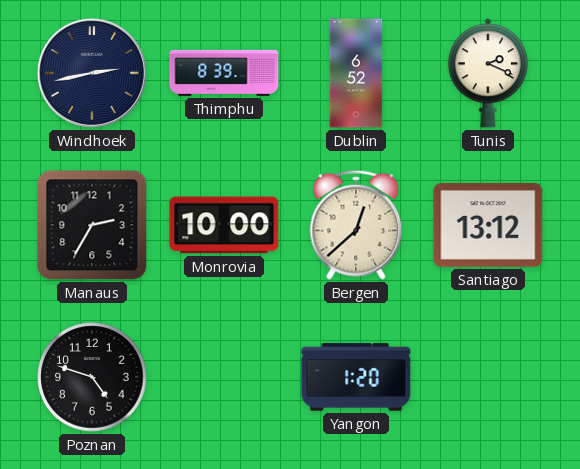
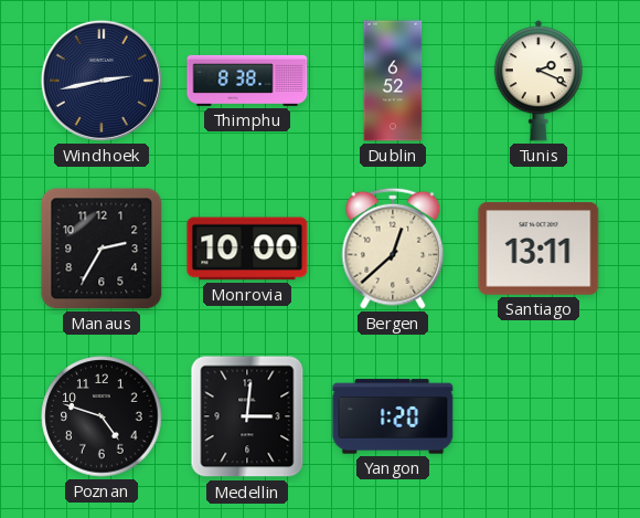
Thimphu: 8:39 -> 8:38 (247, 81)
Santiago: 13:12 -> 13:11 (538, 250)
Medellin: none -> 3:01 (247, 416)
